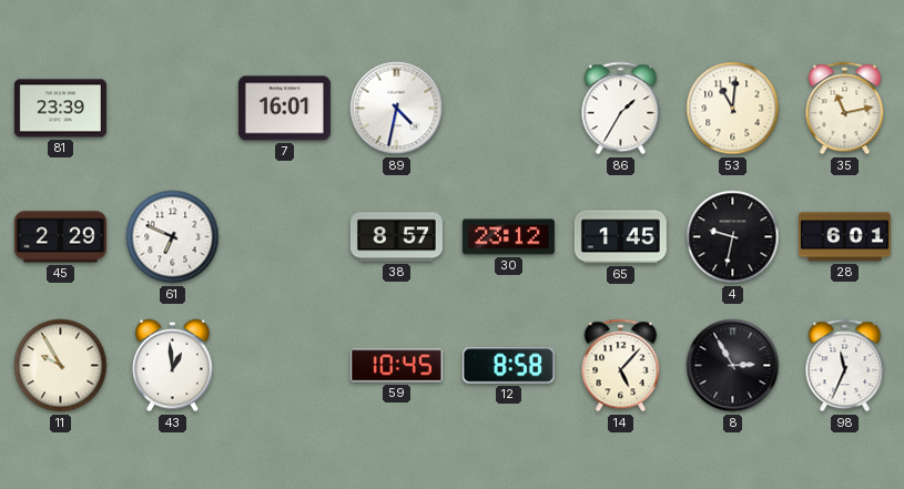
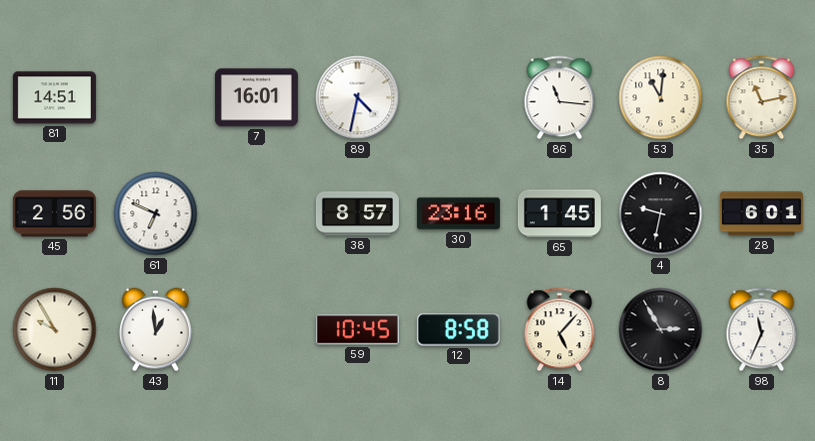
81: 23:39 -> 14:51 (54, 98)
86: 1:35 -> 11:16 (560, 98)
45: 2:29 -> 2:56 (54, 214)
30: 23:12 -> 23:16 (458, 214)
